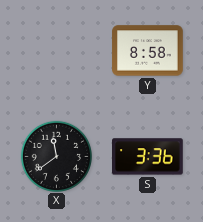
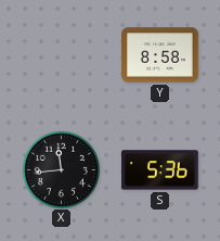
X: 11:39 -> 11:44 (61, 169)
S: 3:36 -> 5:36 (160, 170)
